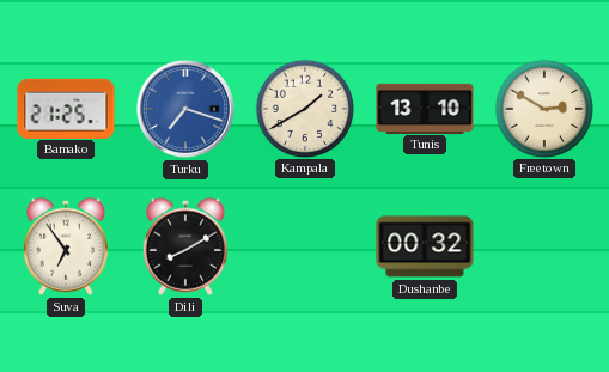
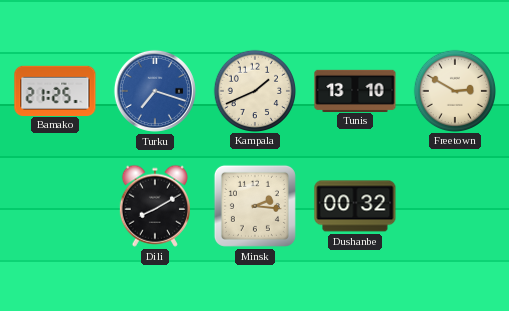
Kampala: 1:40 -> 1:41 (255, 90)
Suva: 6:54 -> none (65, 246)
Minsk: none -> 2:16 (255, 206)
